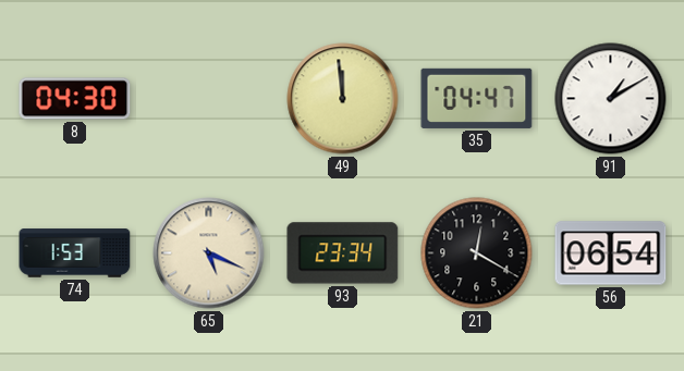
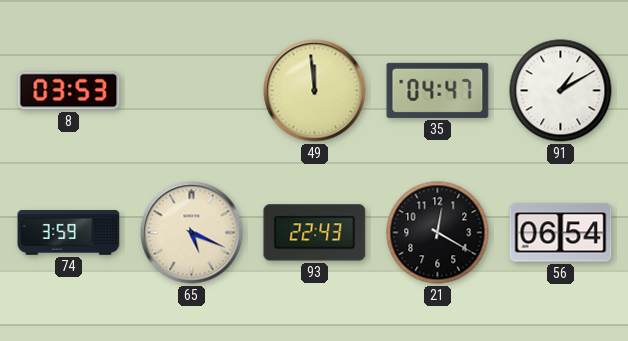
8: 04:30 -> 03:53 (69, 91)
74: 1:53 -> 3:59 (69, 233)
93: 23:34 -> 22:43 (315, 233)
